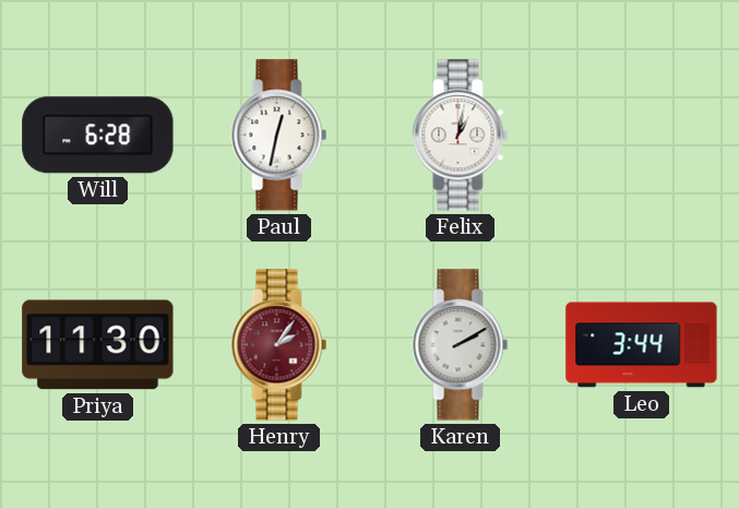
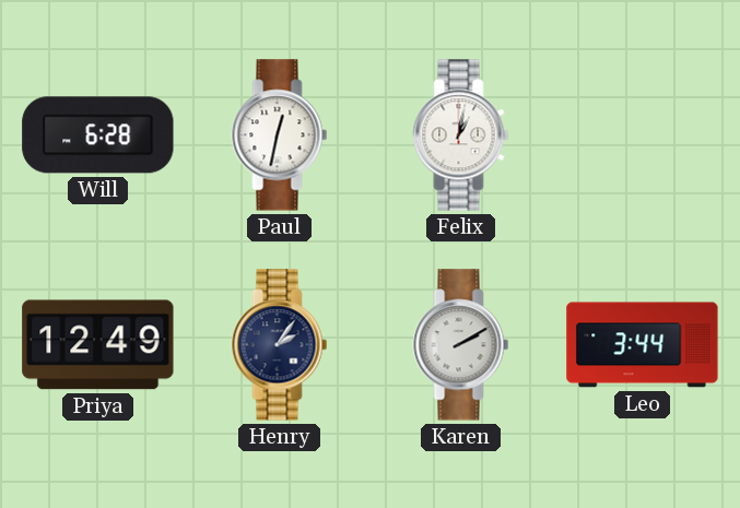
Priya: 11:30 -> 12:49 (98, 345)
Henry dial: burgundy -> navy (280, 345)
